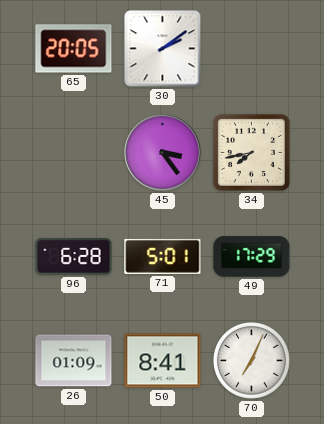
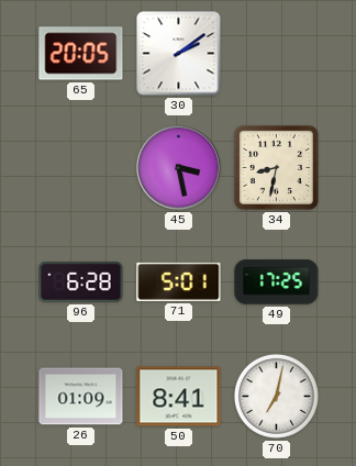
45: 3:24 -> 3:28 (179, 168)
34: 7:43 -> 8:32 (276, 167)
49: 17:29 -> 17:25 (277, 282)
70: 7:04 -> 7:02 (276, 396)
